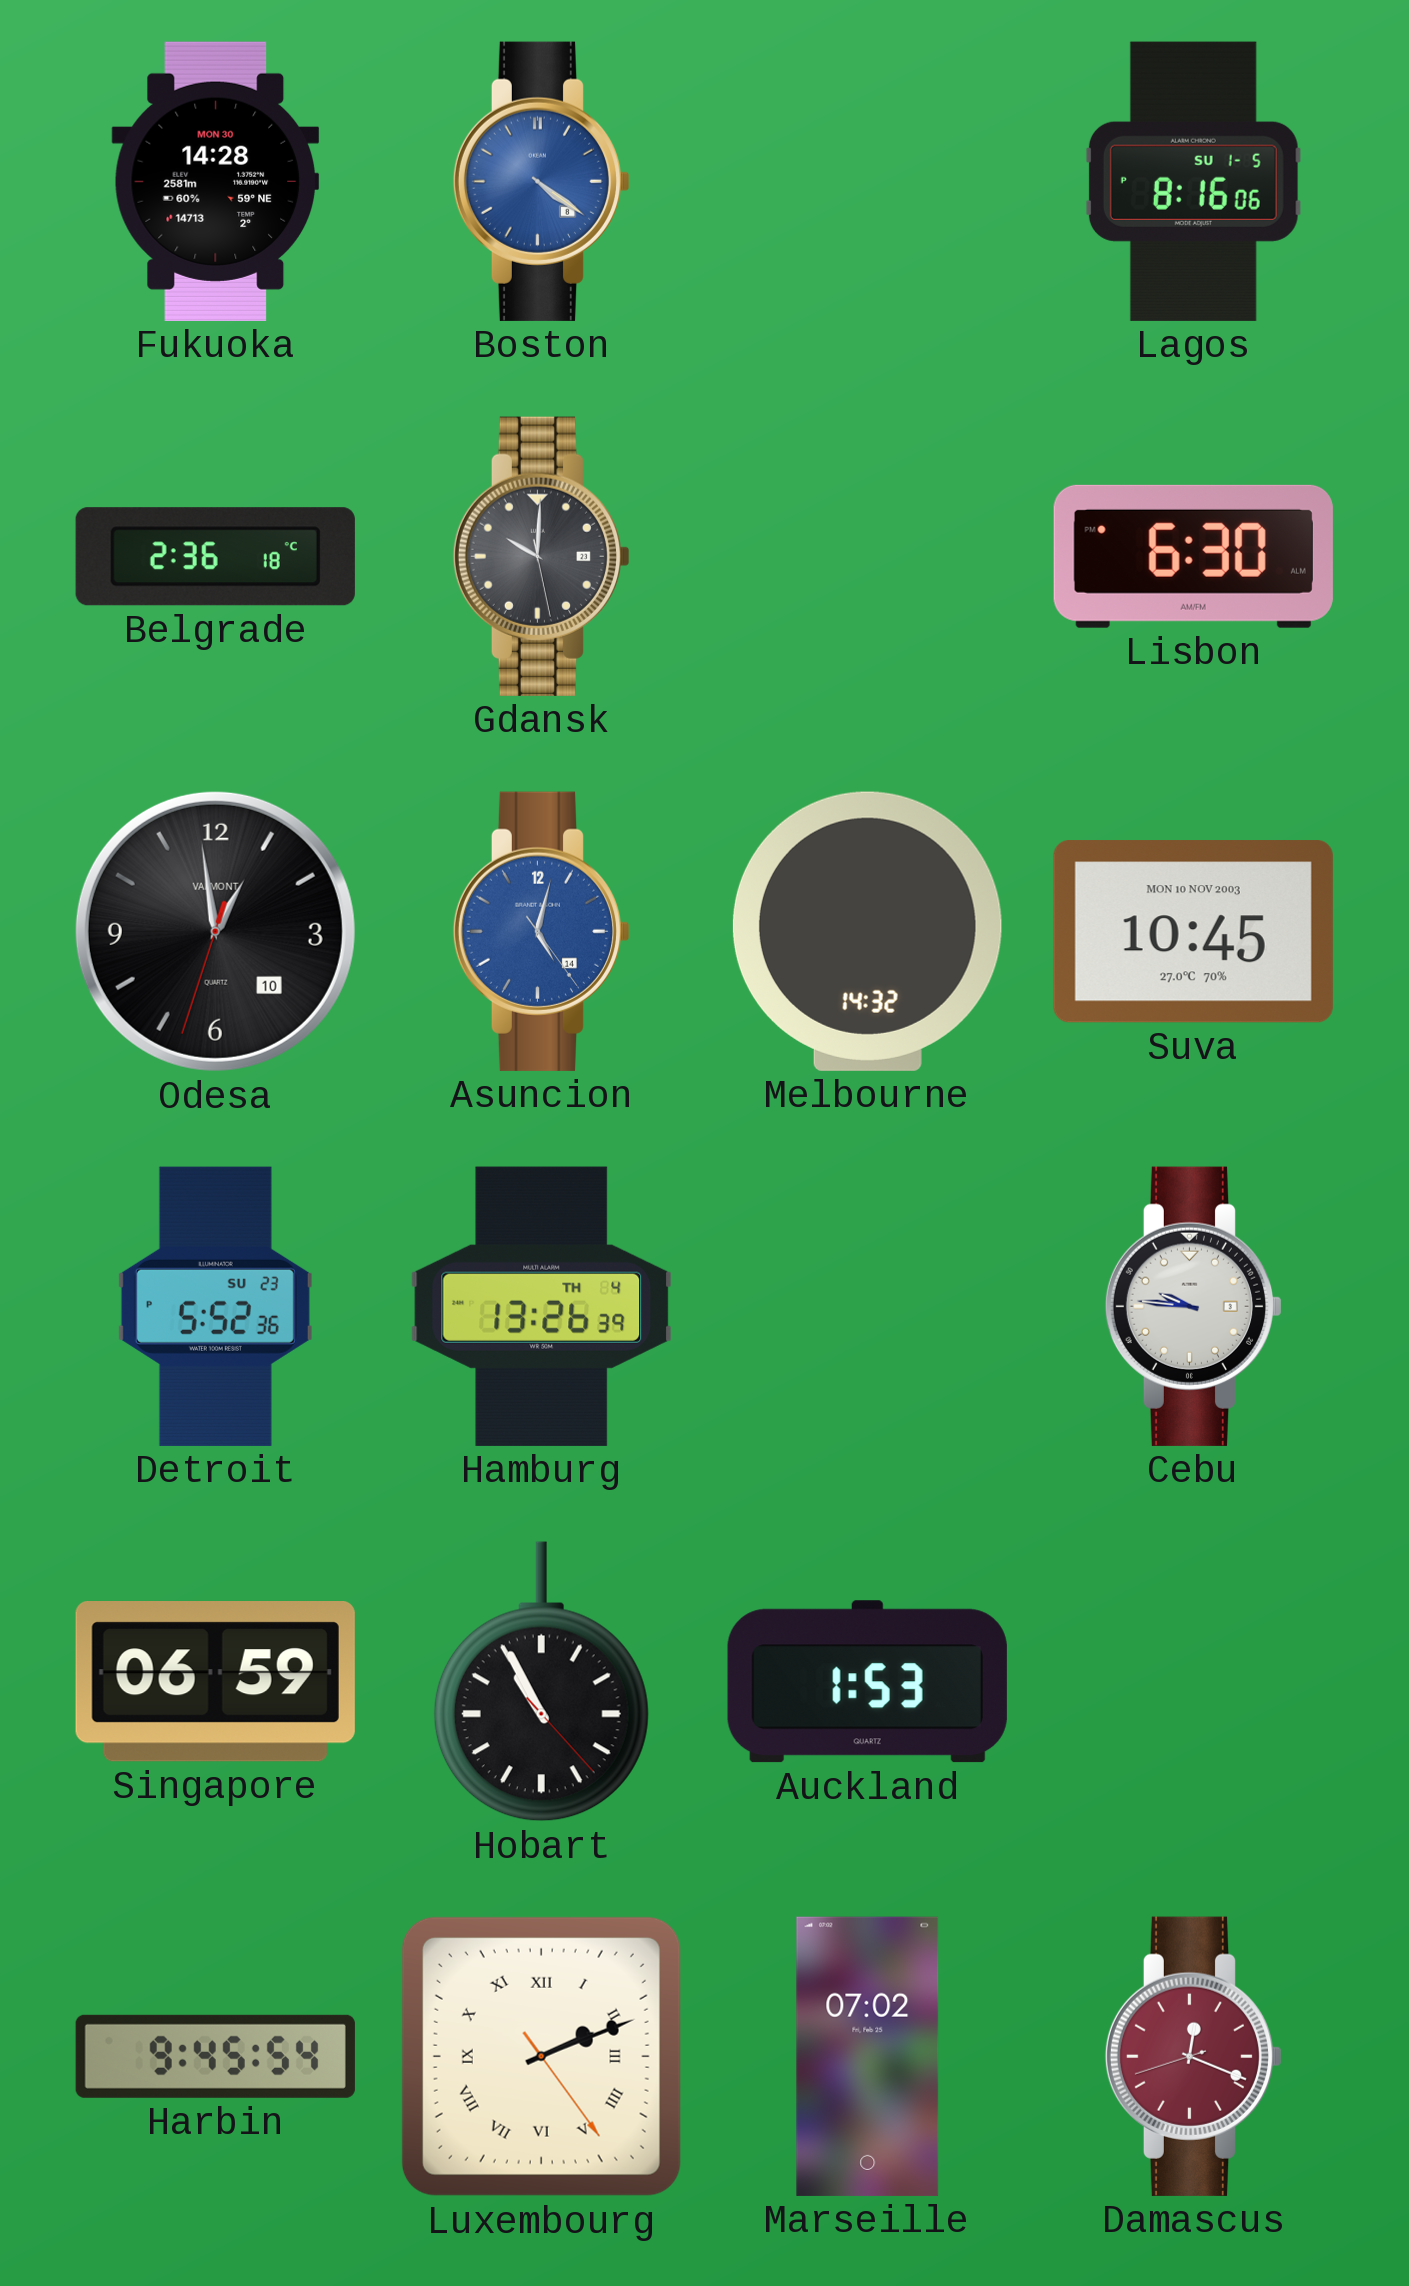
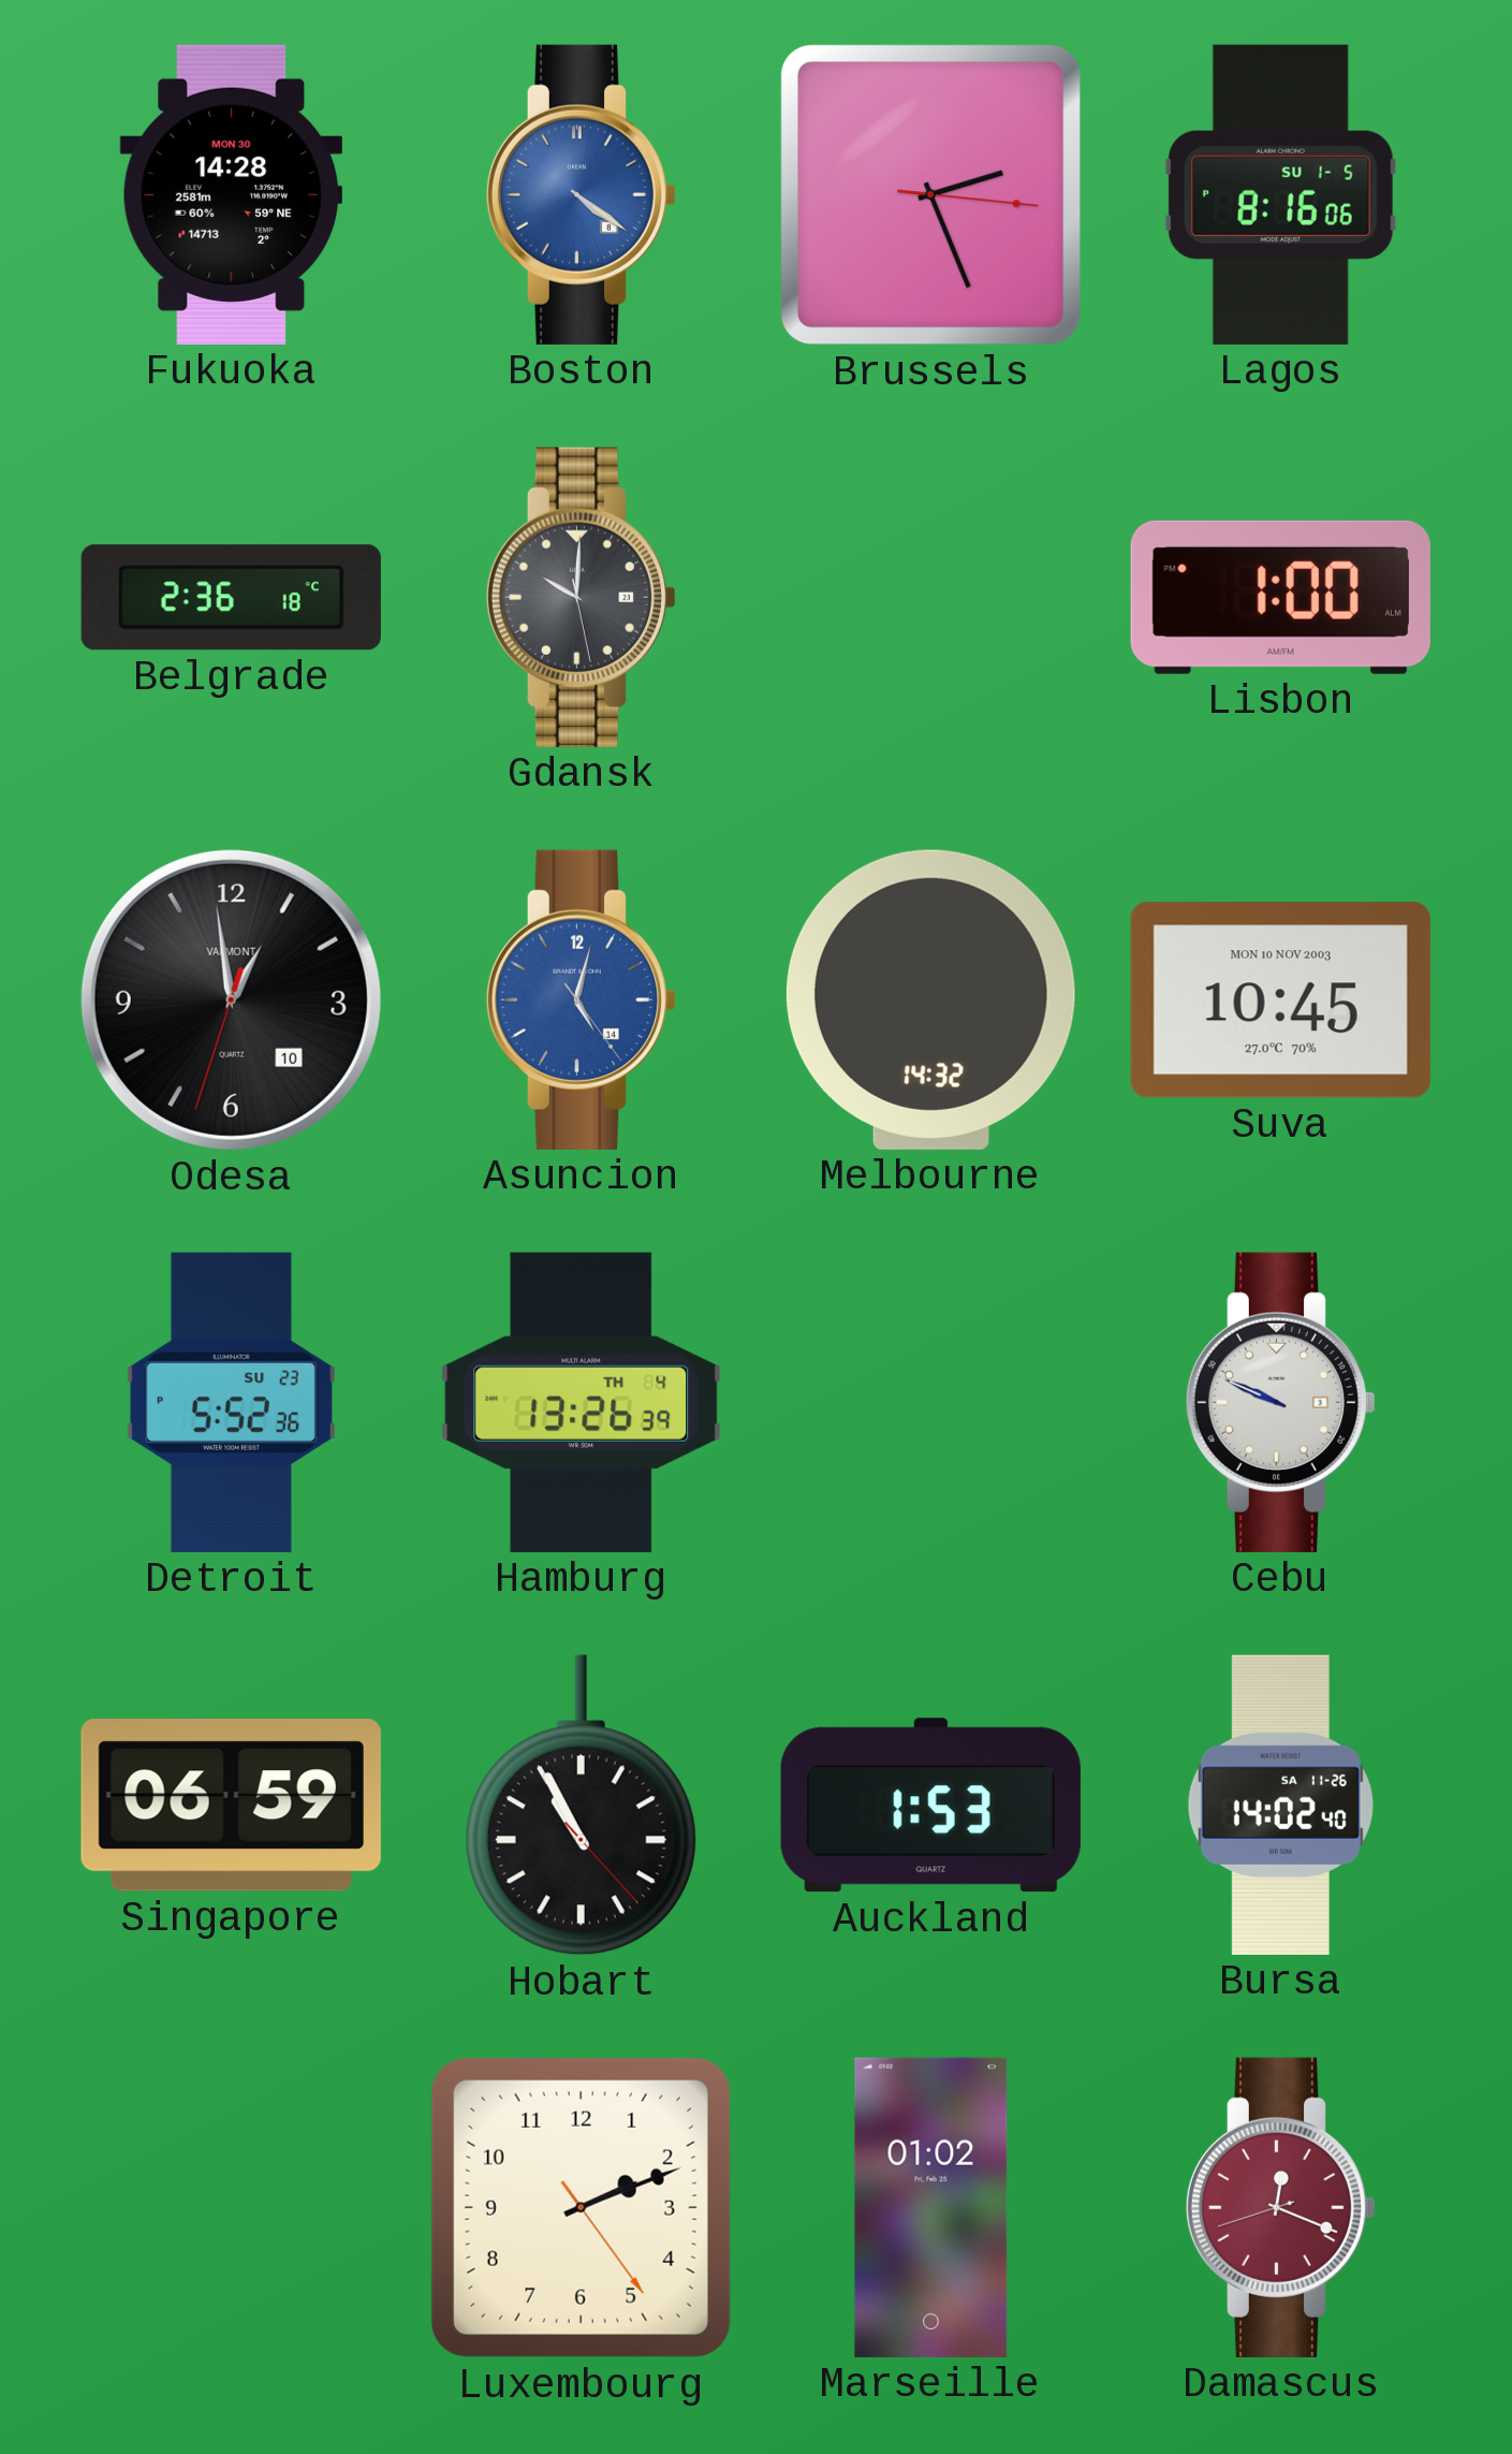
Brussels: none -> 2:26 (931, 195)
Lisbon: 6:30 -> 1:00 (1280, 597)
Cebu: 9:46 -> 9:49 (1280, 1402)
Bursa: none -> 14:02 (1280, 1805)
Harbin: 9:45 -> none (215, 2056)
Luxembourg numerals: Roman -> Arabic (581, 2207)
Marseille: 07:02 -> 01:02 (931, 2207)
